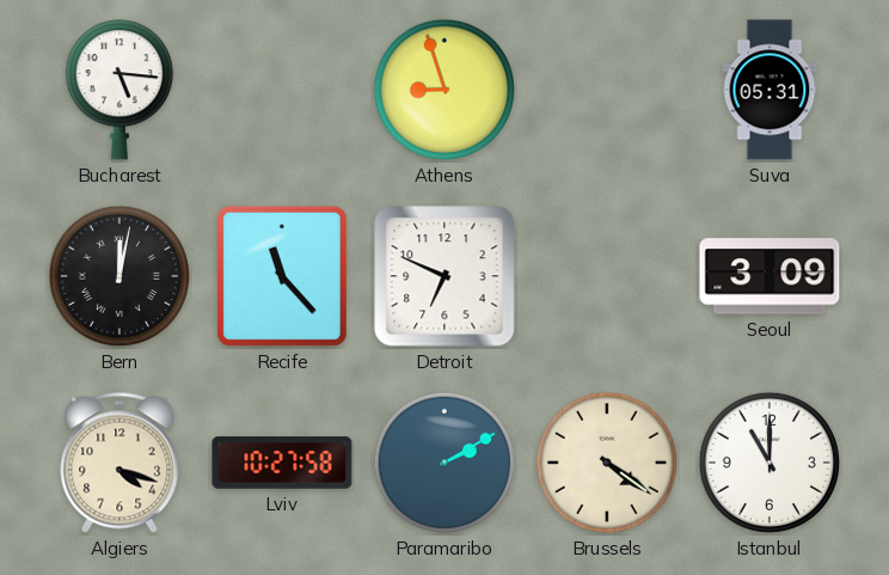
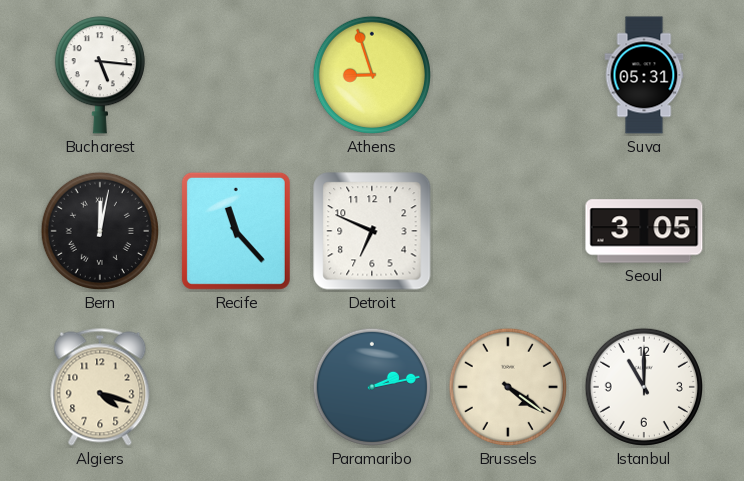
Seoul: 3:09 -> 3:05 (644, 231)
Lviv: 10:27 -> none (282, 463)
Paramaribo: 2:10 -> 2:13 (372, 387)
